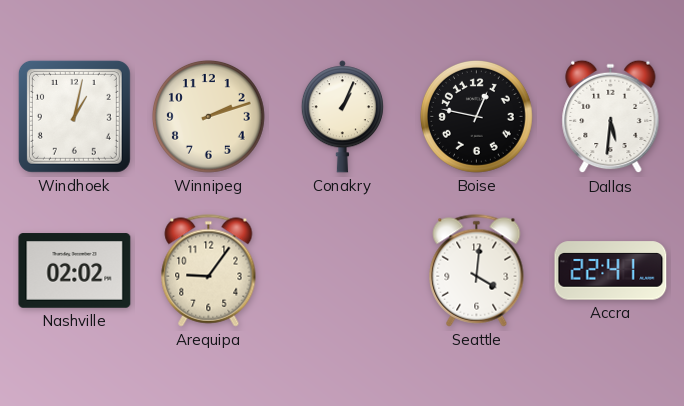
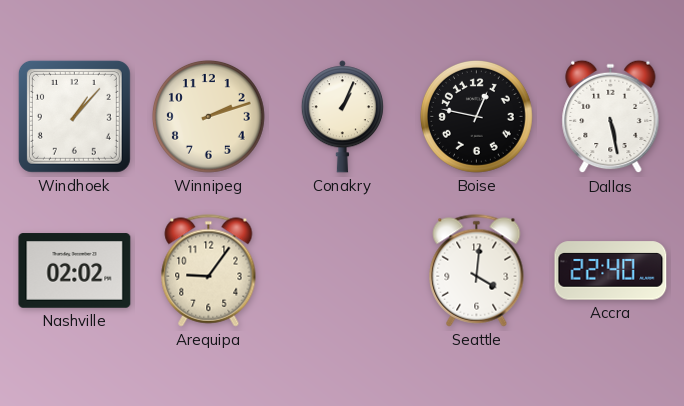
Windhoek: 1:02 -> 1:07 (74, 116)
Dallas: 5:31 -> 5:28 (611, 117)
Accra: 22:41 -> 22:40 (611, 271)
